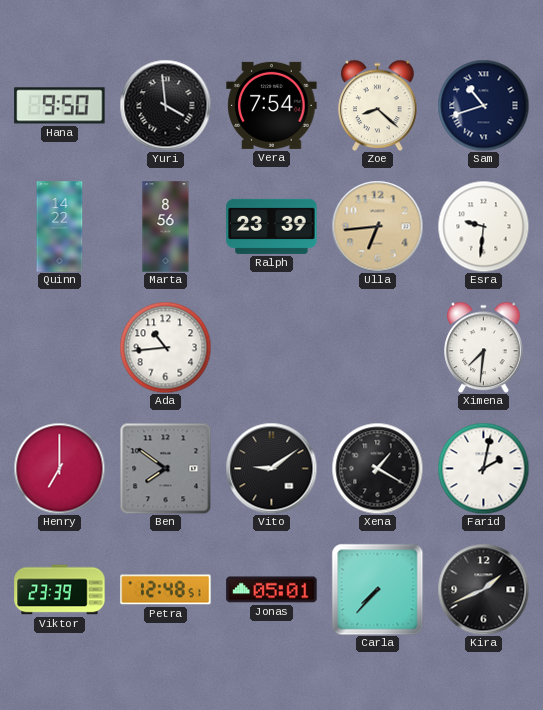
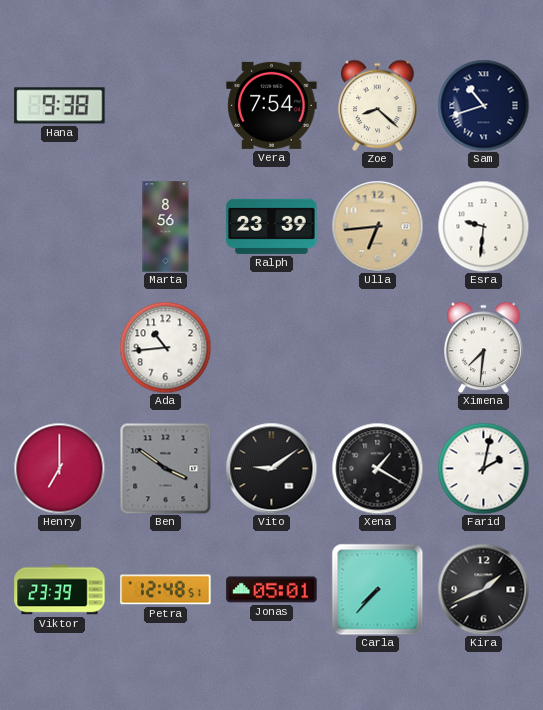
Hana: 9:50 -> 9:38 (60, 106)
Yuri: 3:59 -> none (165, 105)
Quinn: 14:22 -> none (60, 227)
Ben: 7:51 -> 3:51 (165, 468)
